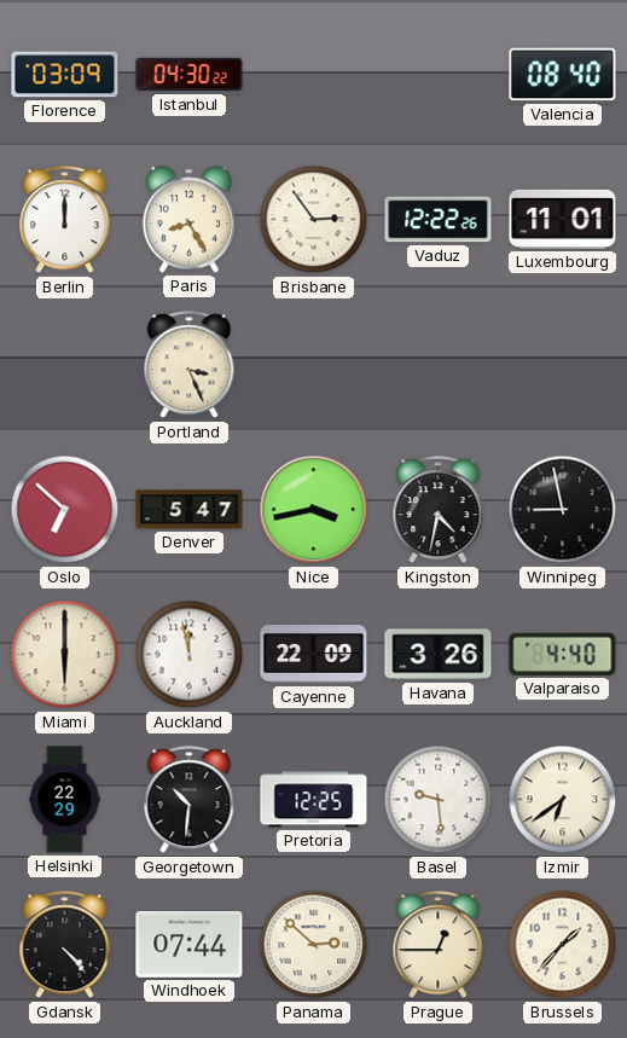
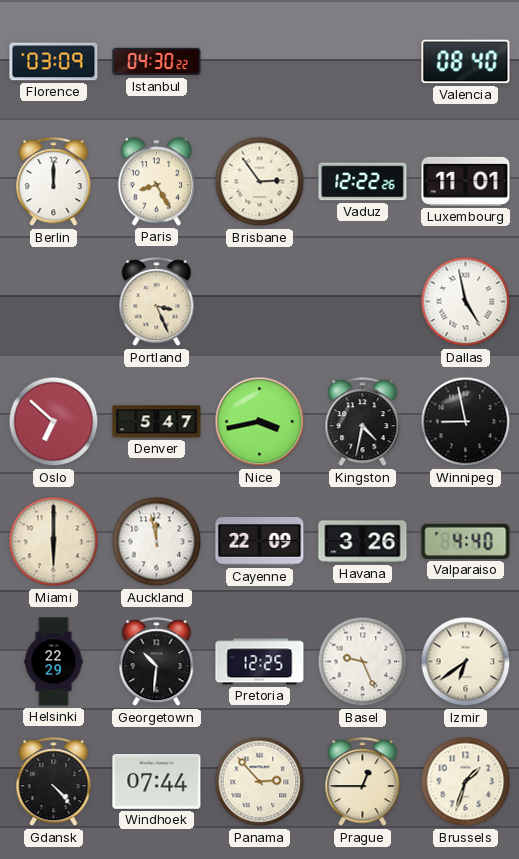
Dallas: none -> 4:58 (466, 302)
Basel: 9:29 -> 9:26 (363, 662)
Panama: 2:52 -> 2:53 (260, 782)
Brussels: 1:37 -> 1:33 (466, 782)
